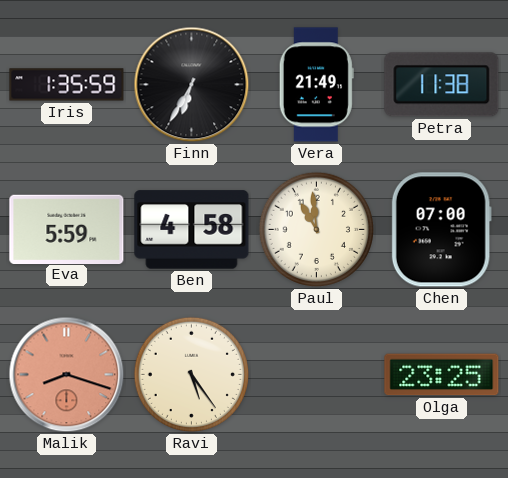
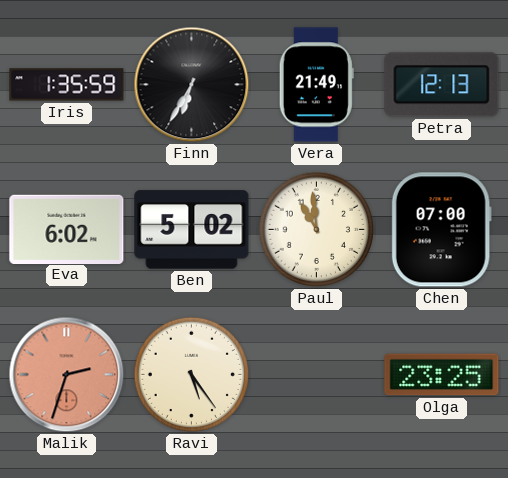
Petra: 11:38 -> 12:13 (442, 85)
Eva: 5:59 -> 6:02 (67, 229)
Ben: 4:58 -> 5:02 (192, 230)
Malik: 8:18 -> 2:33 (67, 375)
